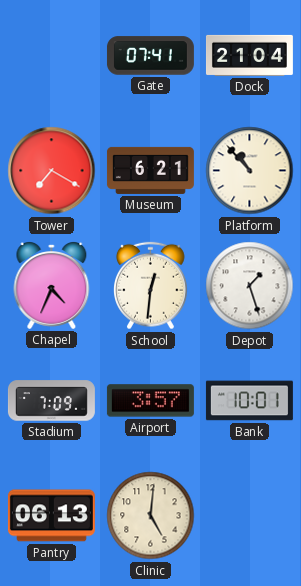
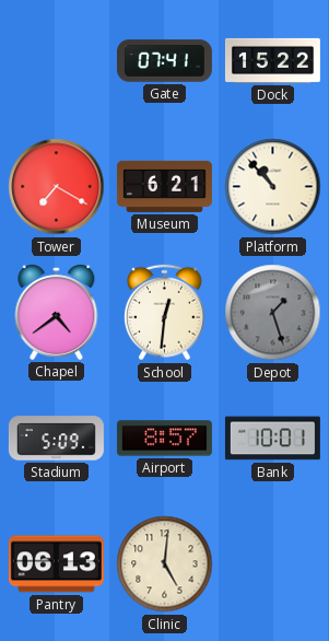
Dock: 21:04 -> 15:22 (272, 60)
Chapel: 4:34 -> 4:39 (57, 313)
Depot dial: white -> grey (273, 313)
Stadium: 7:09 -> 5:09 (56, 439)
Airport: 3:57 -> 8:57 (164, 439)
